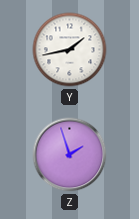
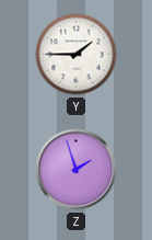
Y: 1:43 -> 1:45 (77, 55)
